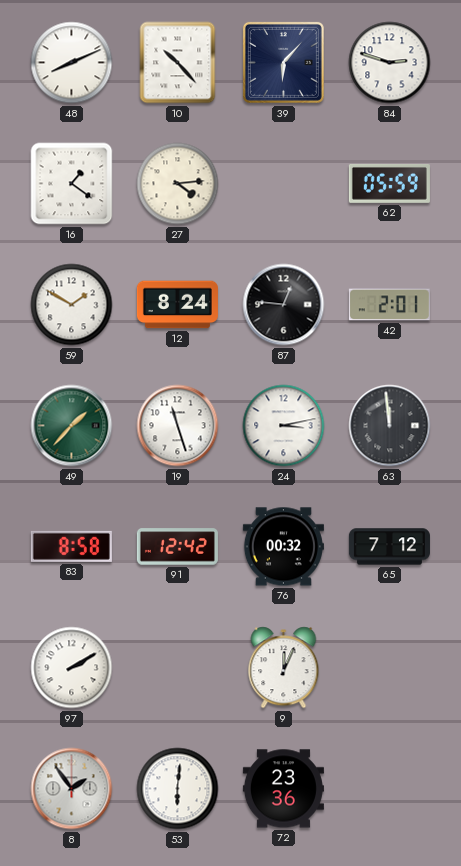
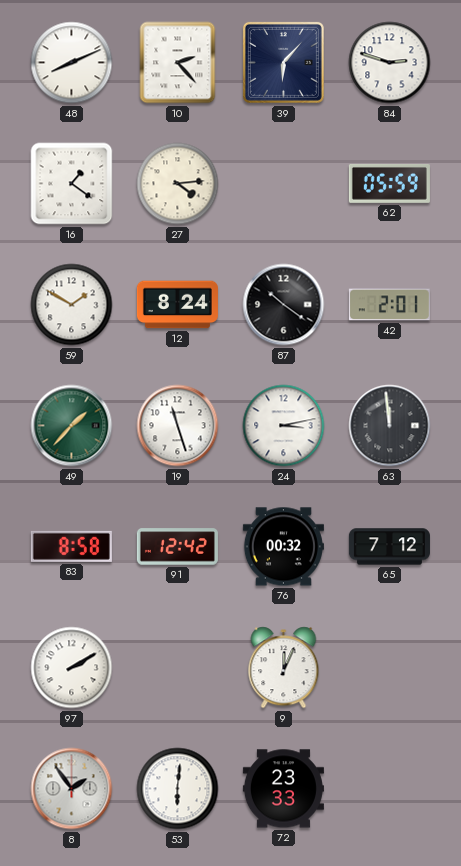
10: 10:23 -> 2:23 (178, 63)
87: 12:46 -> 10:21 (284, 305)
72: 23:36 -> 23:33 (283, 789)
